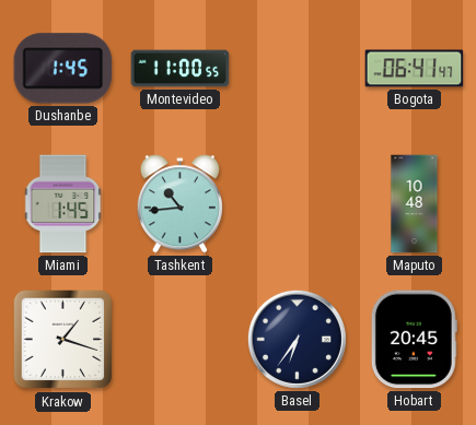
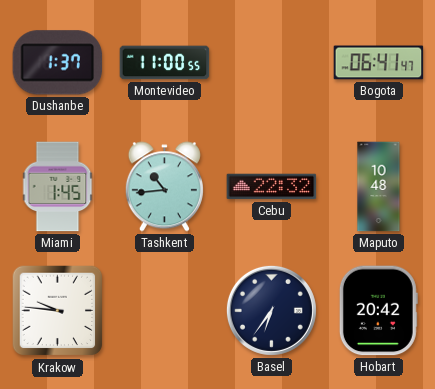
Dushanbe: 1:45 -> 1:37 (58, 63)
Cebu: none -> 22:32 (272, 187)
Krakow: 1:18 -> 9:46 (58, 311)
Hobart: 20:45 -> 20:42 (378, 311)
